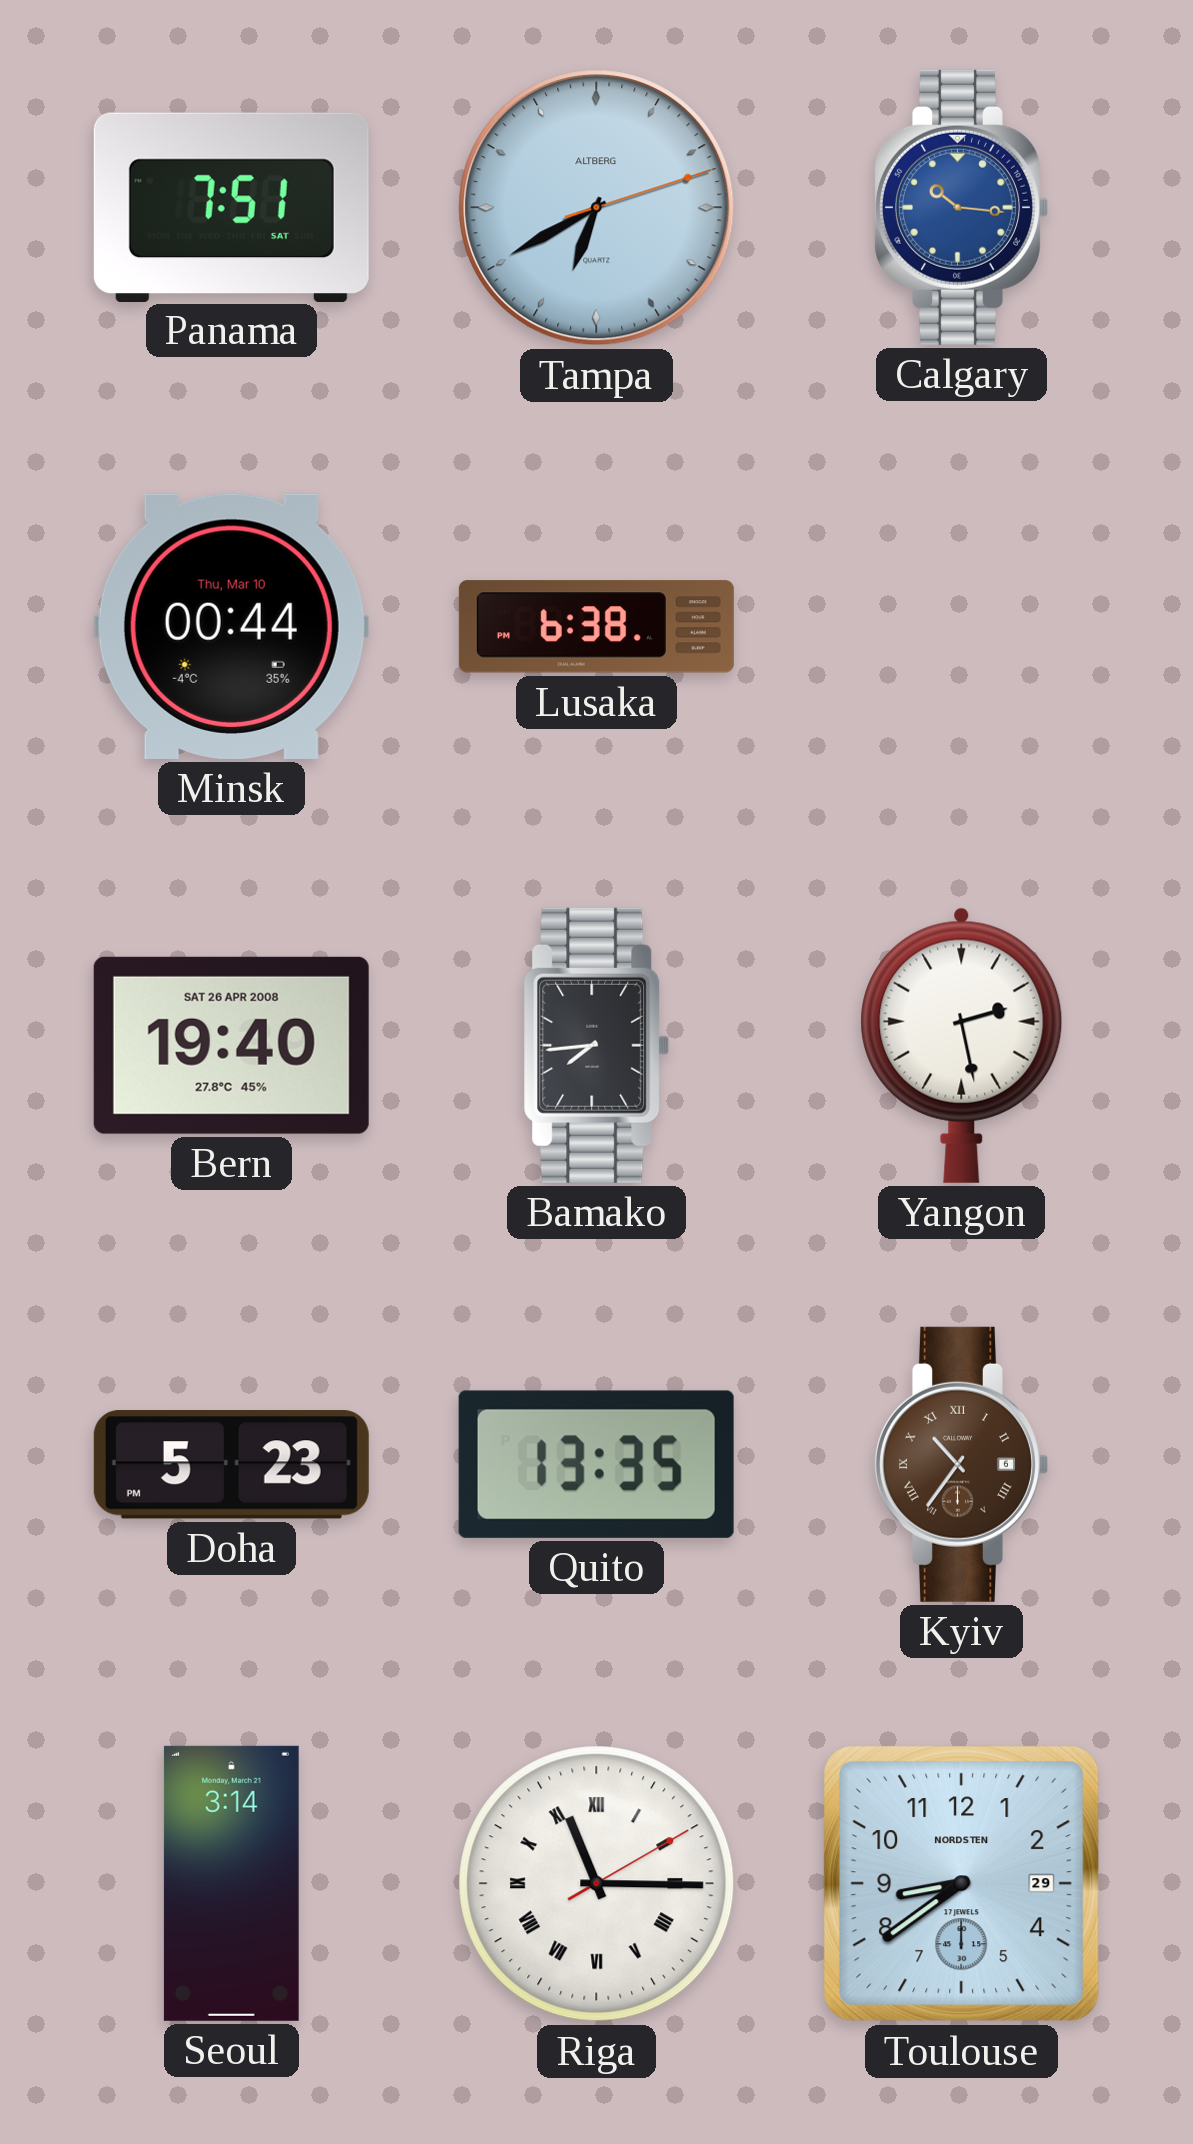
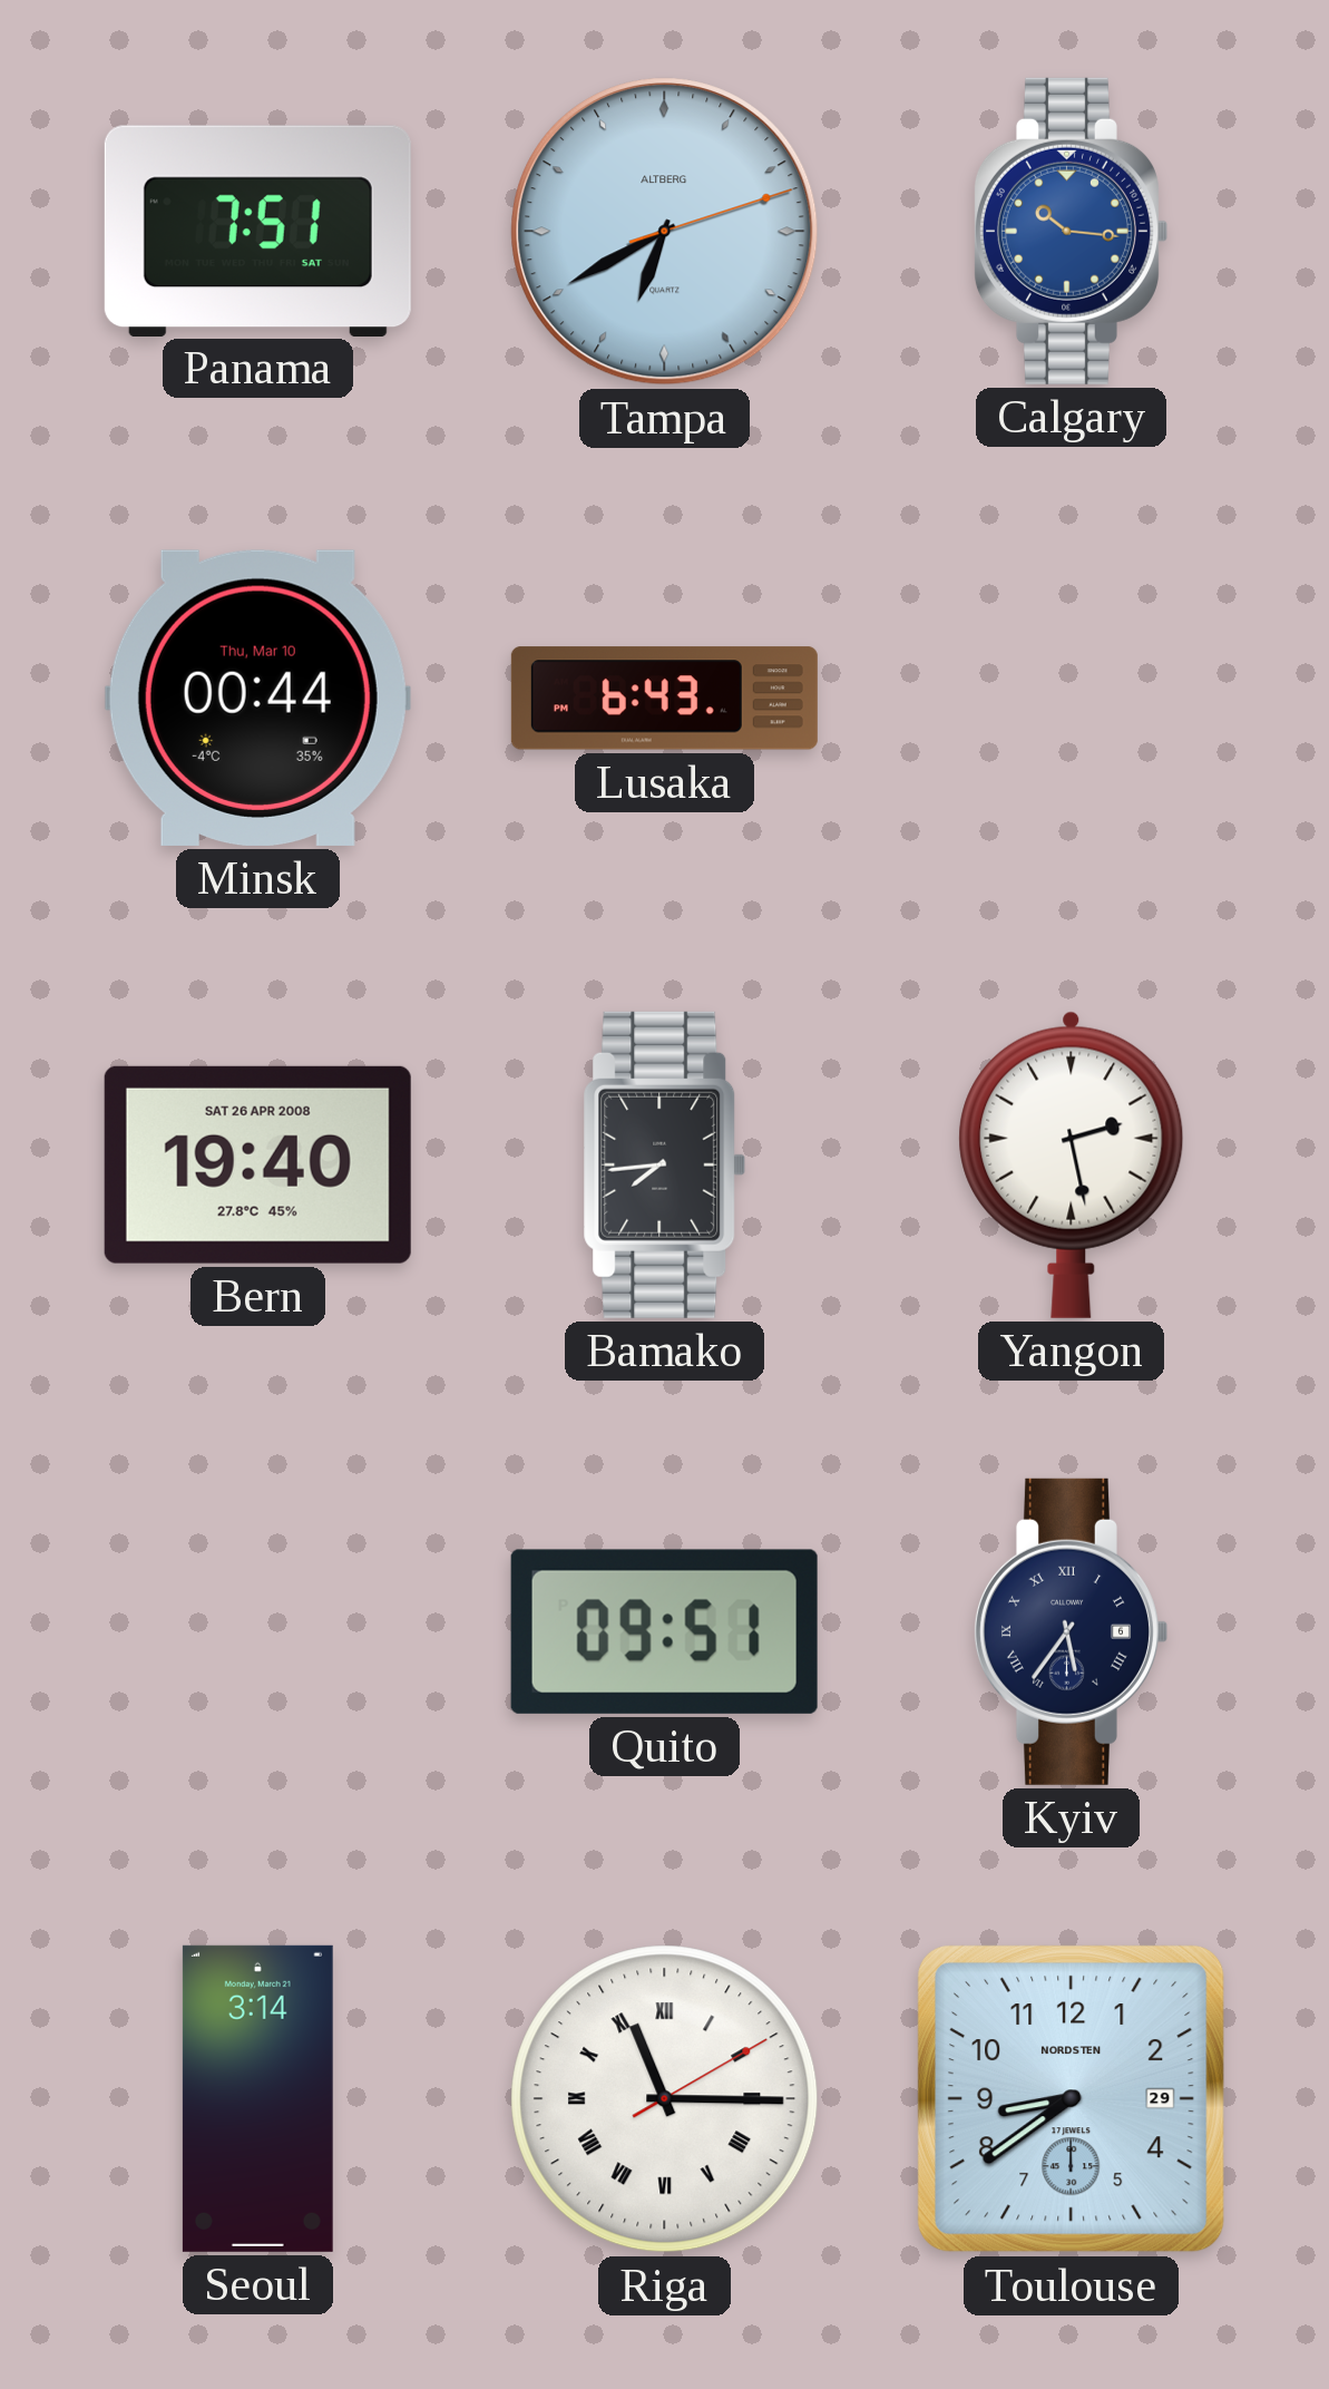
Lusaka: 6:38 -> 6:43 (664, 699)
Doha: 5:23 -> none (231, 1465)
Quito: 13:35 -> 09:51 (664, 1631)
Kyiv: 10:36 -> 5:36 (1071, 1631)
Kyiv dial: brown -> navy (1071, 1631)
